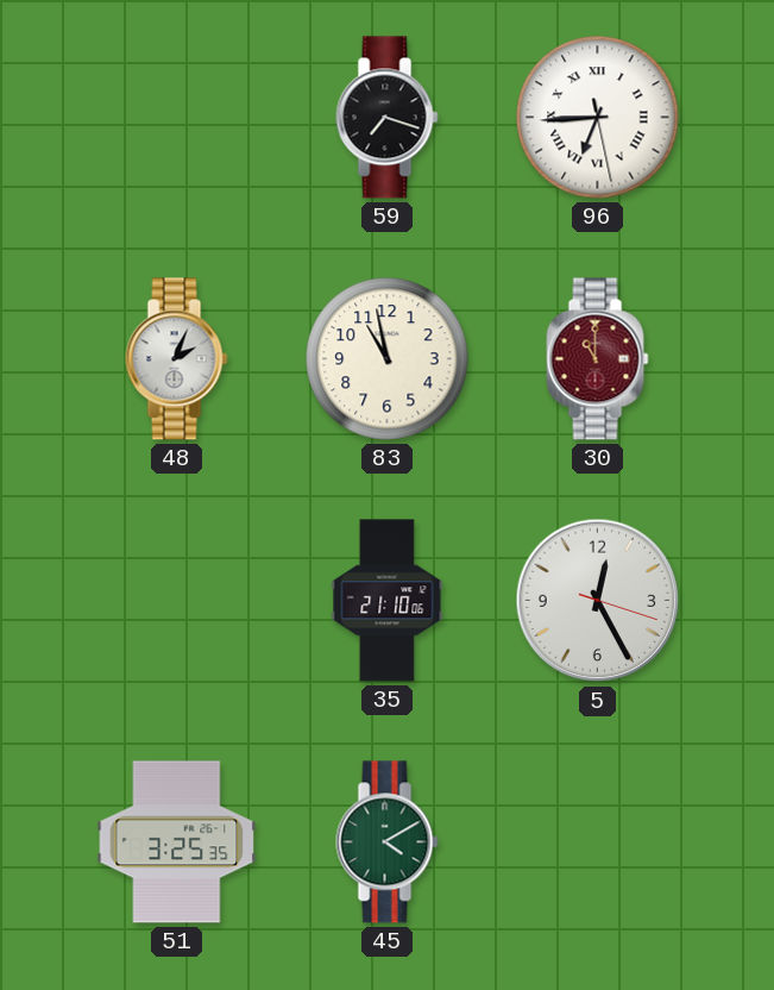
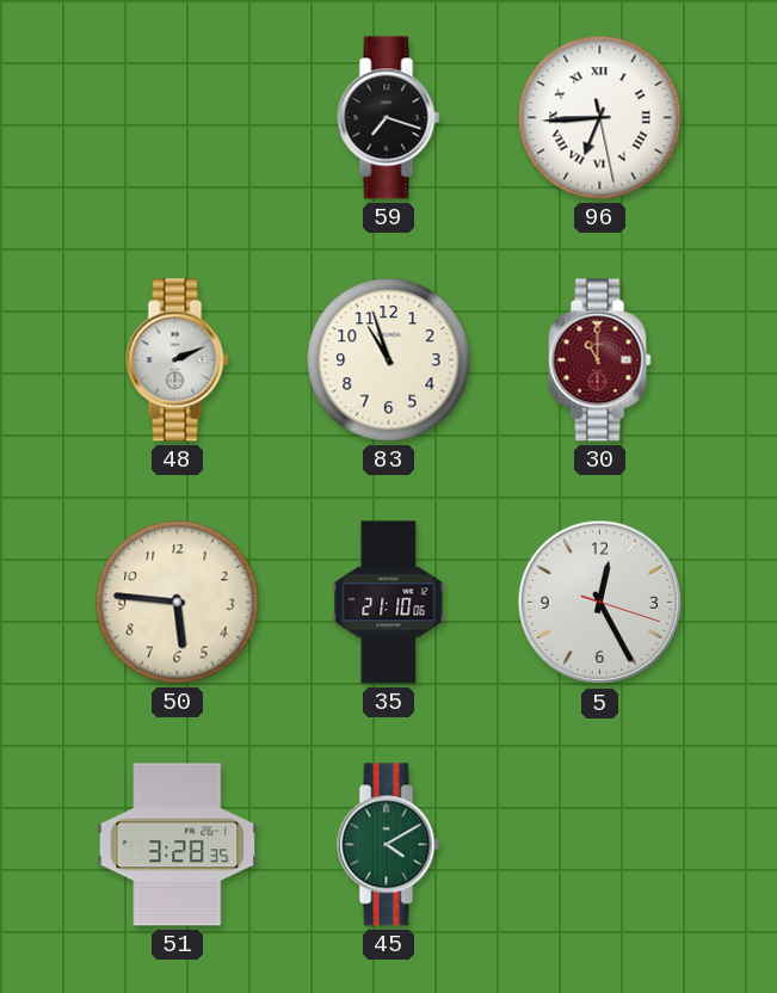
48: 2:04 -> 2:11 (178, 360)
83: 10:58 -> 10:57 (389, 360)
50: none -> 5:46 (178, 603)
51: 3:25 -> 3:28 (178, 845)
